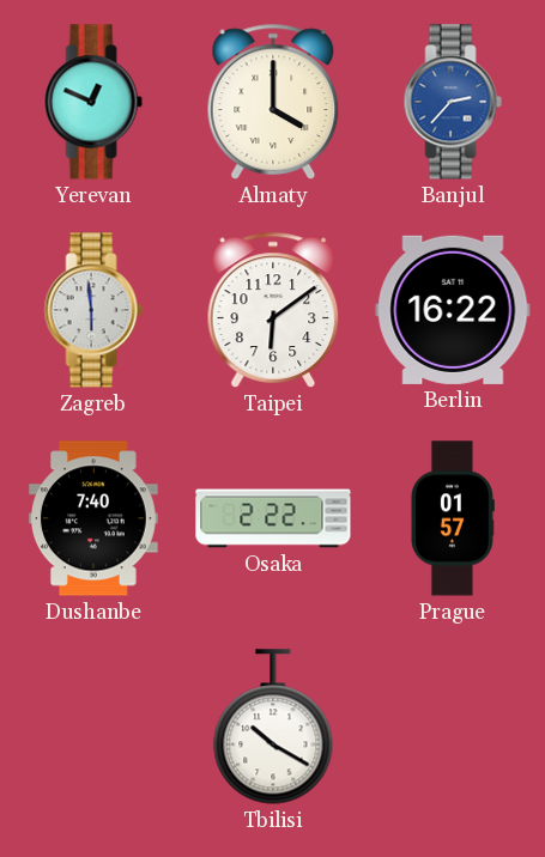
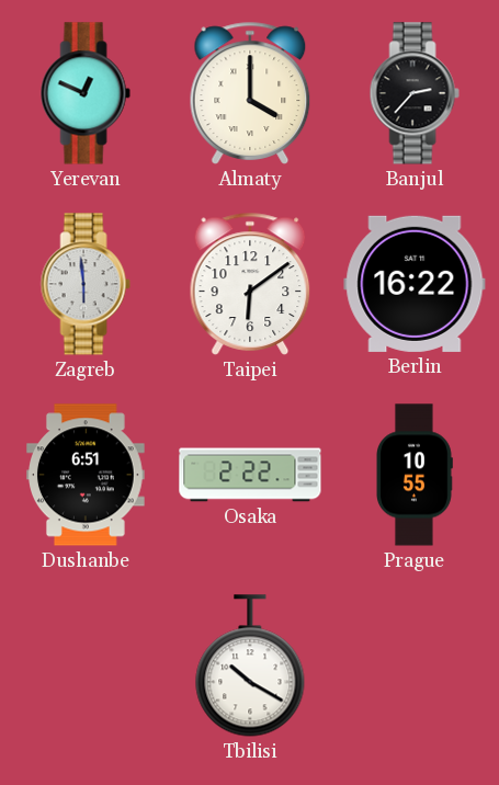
Banjul dial: blue -> black (415, 93)
Dushanbe: 7:40 -> 6:51 (87, 475)
Prague: 01:57 -> 10:55 (415, 475)
